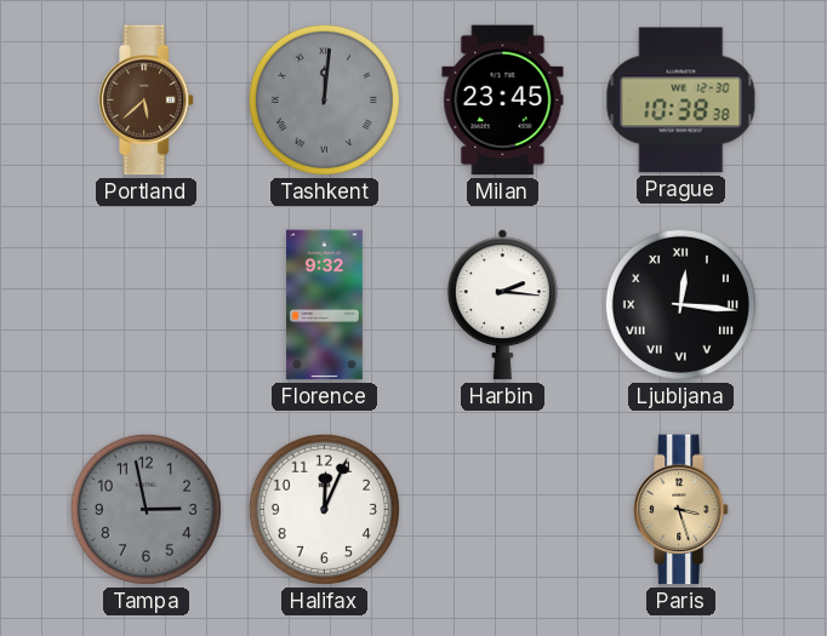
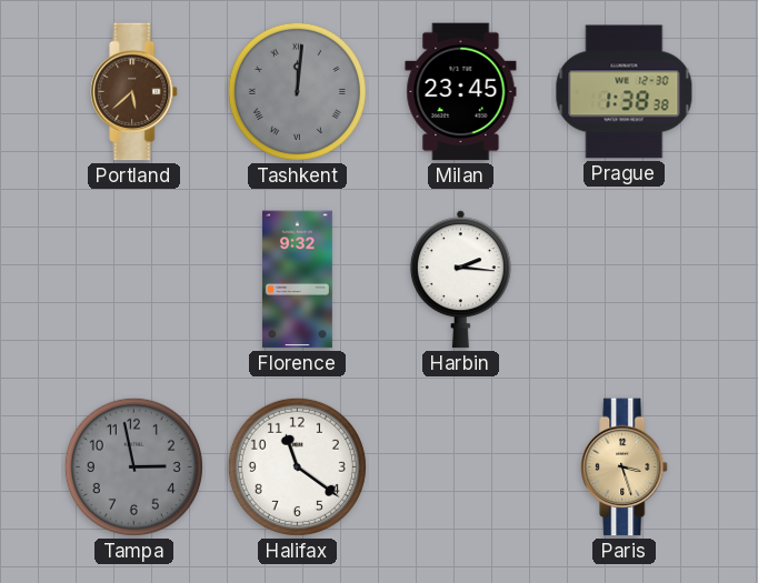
Prague: 10:38 -> 1:38 (625, 92)
Ljubljana: 12:16 -> none (680, 304)
Halifax: 12:04 -> 11:21 (297, 466)
